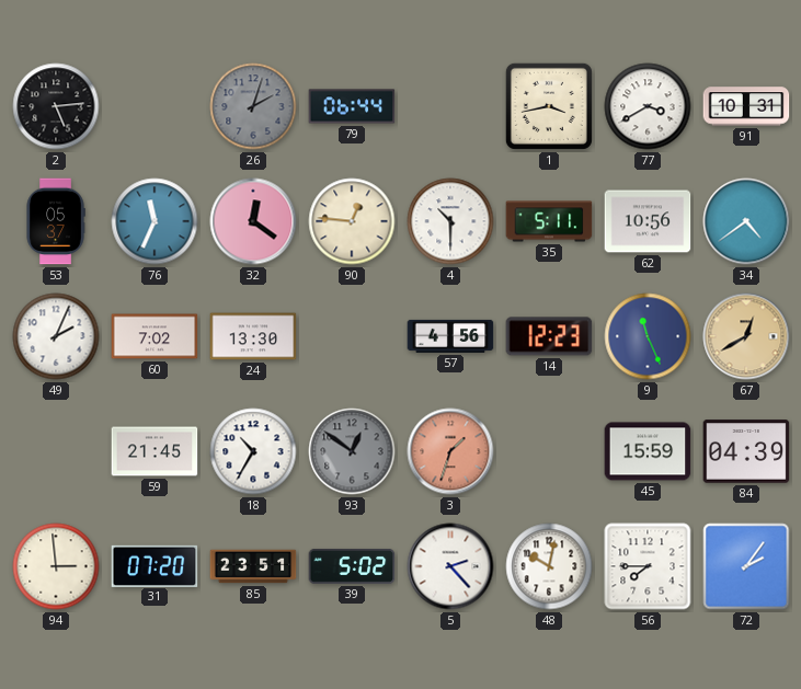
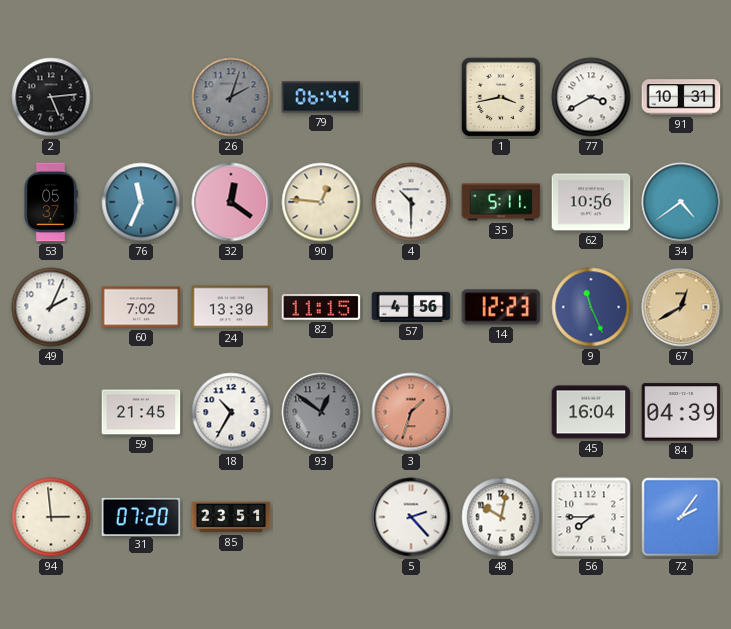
82: none -> 11:15 (321, 307)
45: 15:59 -> 16:04 (591, 412)
39: 5:02 -> none (352, 566)
